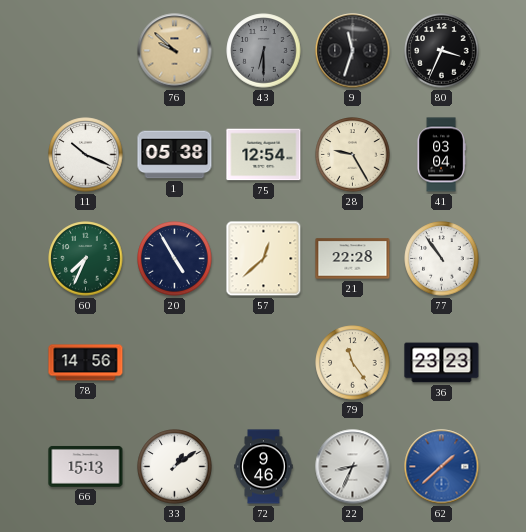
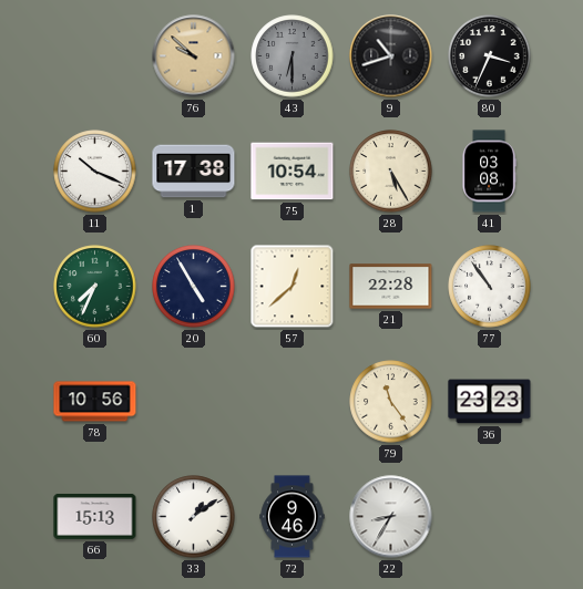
9: 11:33 -> 10:42 (391, 56)
1: 05:38 -> 17:38 (194, 172)
75: 12:54 -> 10:54 (293, 172)
28: 9:25 -> 5:25 (391, 172)
41: 03:04 -> 03:08 (489, 172)
78: 14:56 -> 10:56 (95, 402)
22: 8:34 -> 8:35 (391, 517)
62: 1:38 -> none (442, 467)
